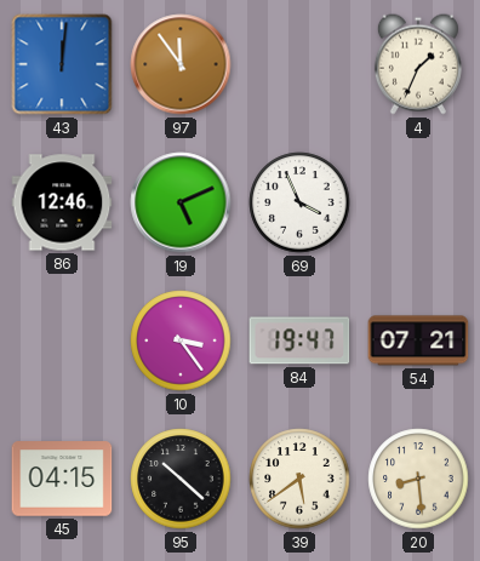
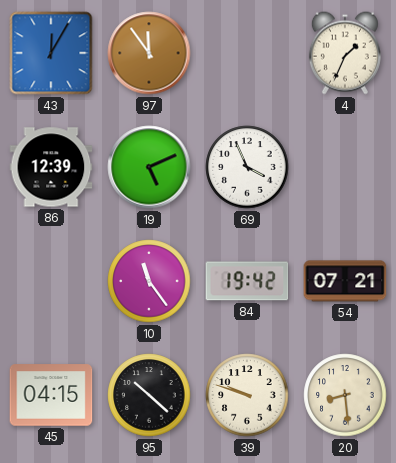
43: 12:01 -> 12:05 (51, 53)
86: 12:46 -> 12:39 (51, 167)
10: 3:24 -> 11:24 (149, 281)
84: 19:47 -> 19:42 (247, 281)
39: 5:39 -> 9:48 (247, 395)
